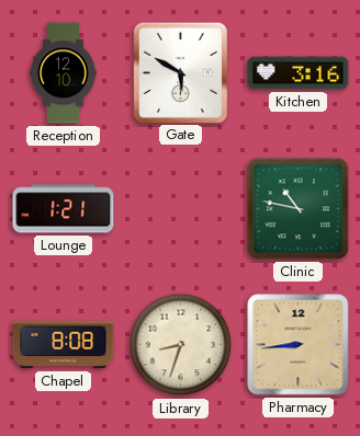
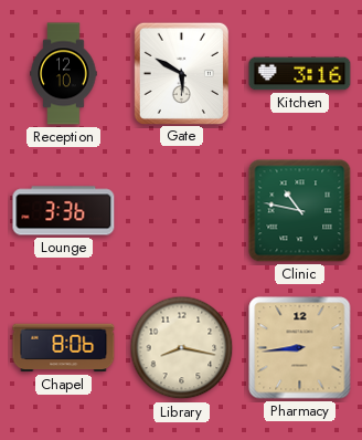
Lounge: 1:21 -> 3:36 (64, 211)
Chapel: 8:08 -> 8:06 (64, 348)
Library: 8:33 -> 8:17 (182, 348)
